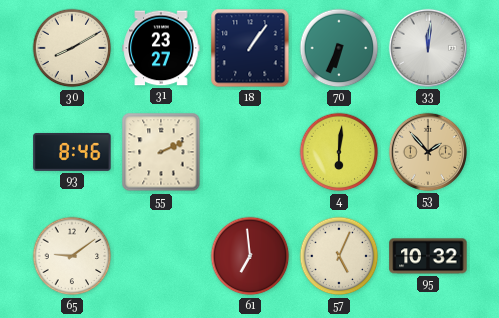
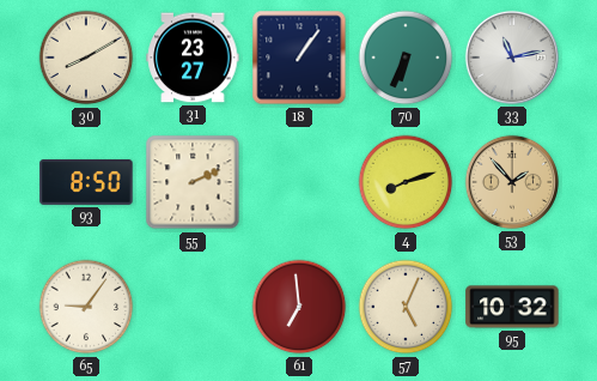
33: 12:01 -> 11:13 (512, 58)
93: 8:46 -> 8:50 (86, 182)
4: 6:01 -> 8:12 (406, 182)
65: 9:09 -> 9:06 (86, 307)
